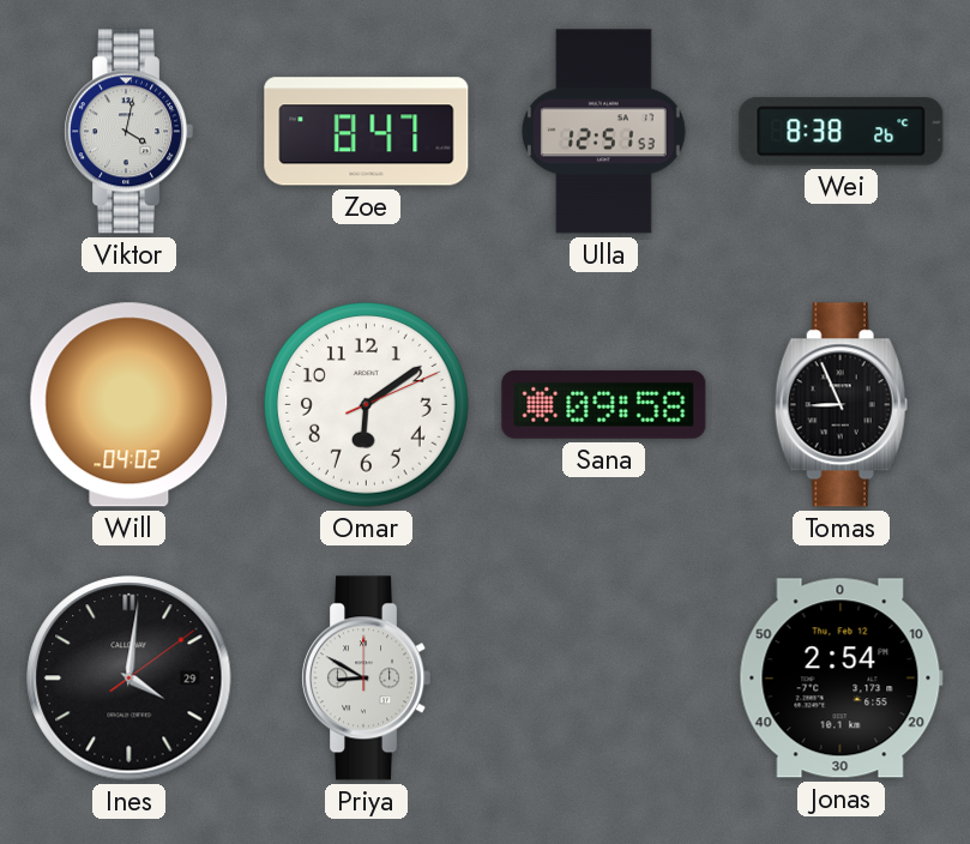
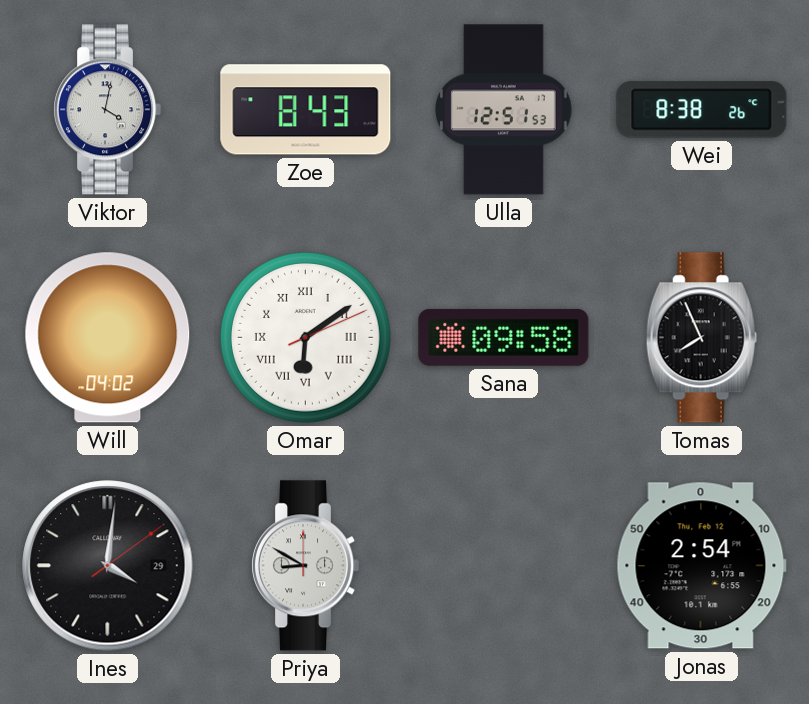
Zoe: 8:47 -> 8:43 (306, 110)
Omar numerals: Arabic -> Roman (306, 338)
Tomas: 8:56 -> 7:56 (701, 338)
